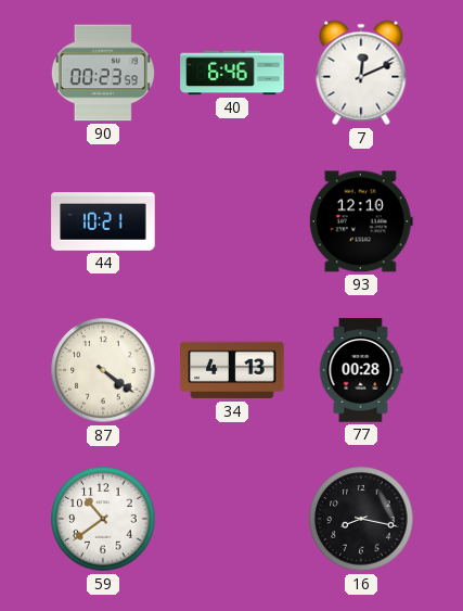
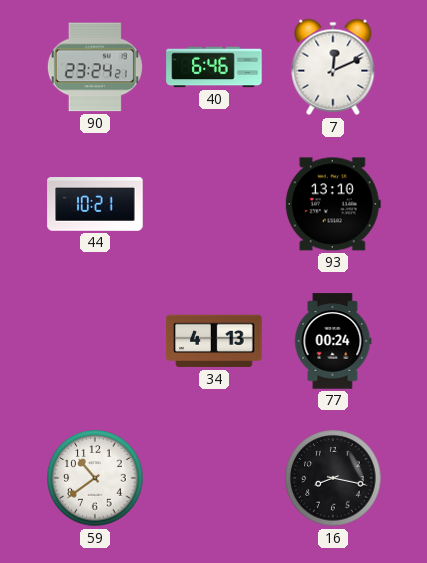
90: 00:23 -> 23:24 (95, 67)
93: 12:10 -> 13:10 (333, 204)
87: 4:21 -> none (103, 370)
77: 00:28 -> 00:24 (333, 341)
